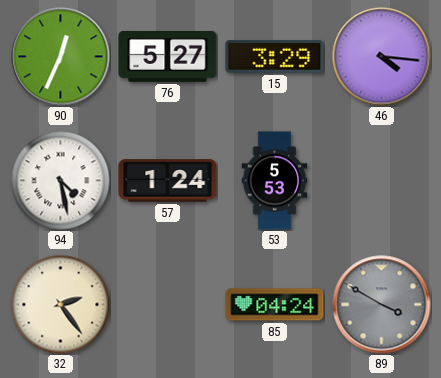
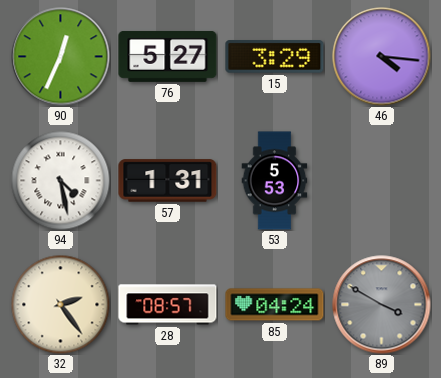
57: 1:24 -> 1:31 (168, 181)
28: none -> 08:57 (168, 305)
